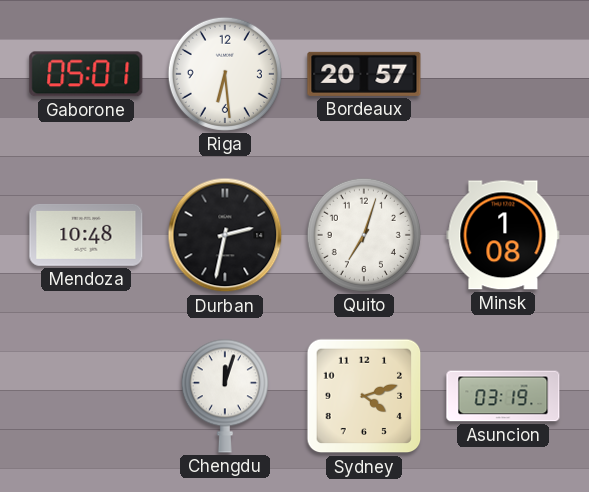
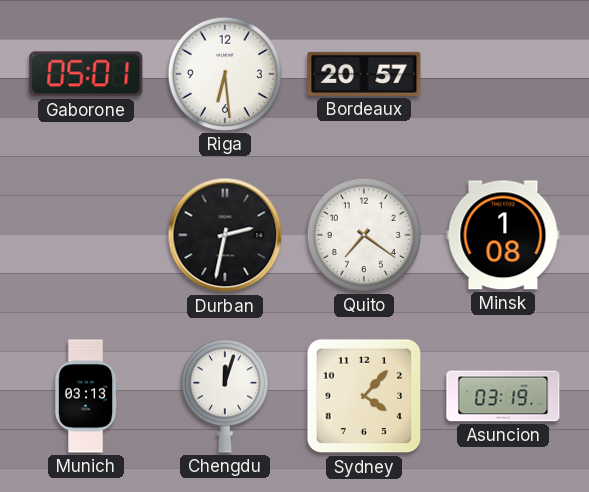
Mendoza: 10:48 -> none (86, 235)
Quito: 7:03 -> 7:21 (364, 235)
Munich: none -> 03:13 (86, 396)
Sydney: 4:12 -> 4:07 (364, 396)
